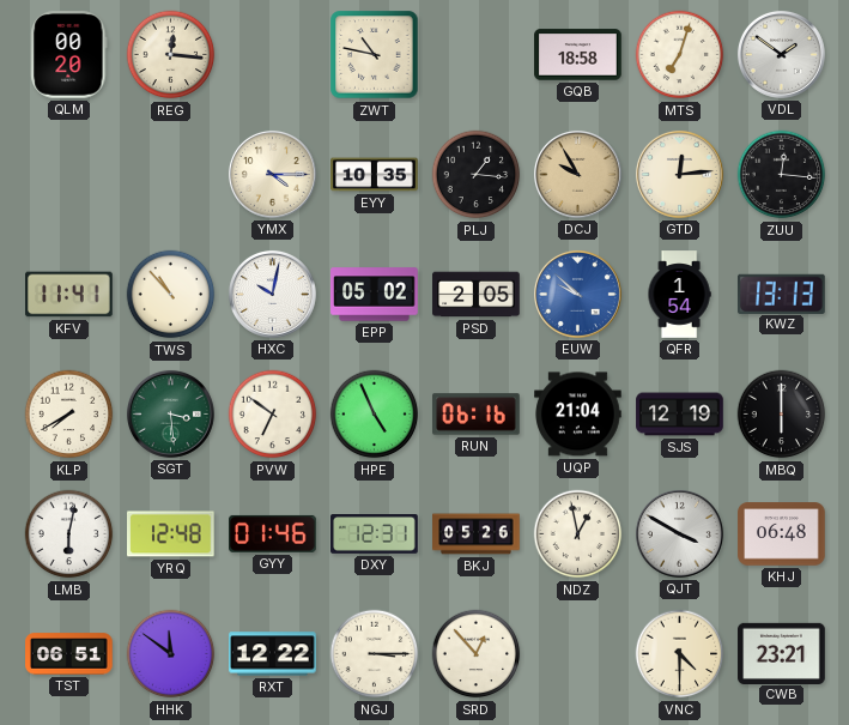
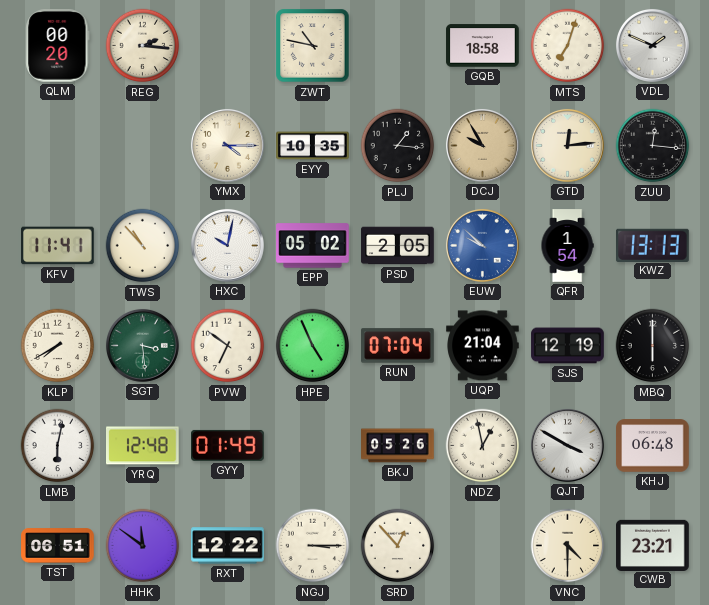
REG: 12:16 -> 2:16 (143, 46)
VDL: 1:51 -> 1:49 (652, 45)
RUN: 06:16 -> 07:04 (398, 346)
GYY: 01:46 -> 01:49 (228, 445)
DXY: 12:31 -> none (375, 534)
